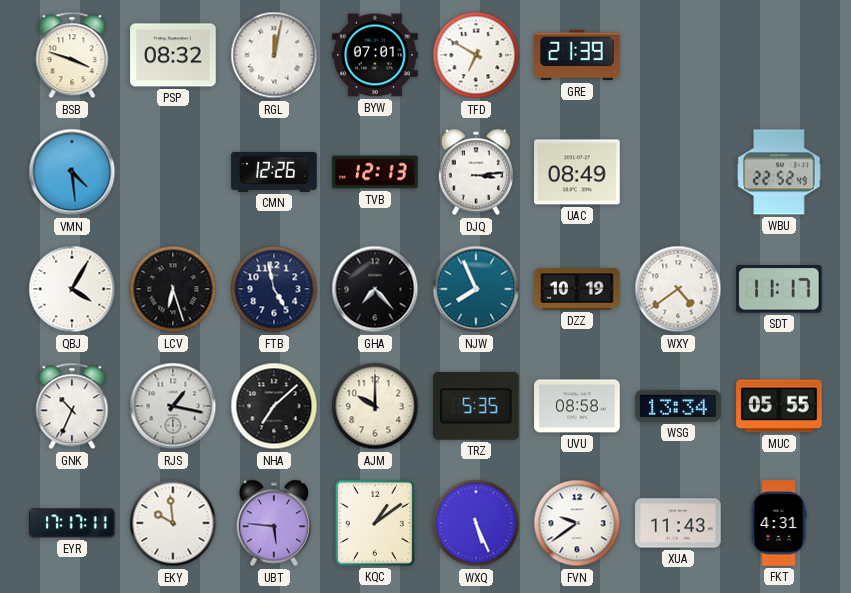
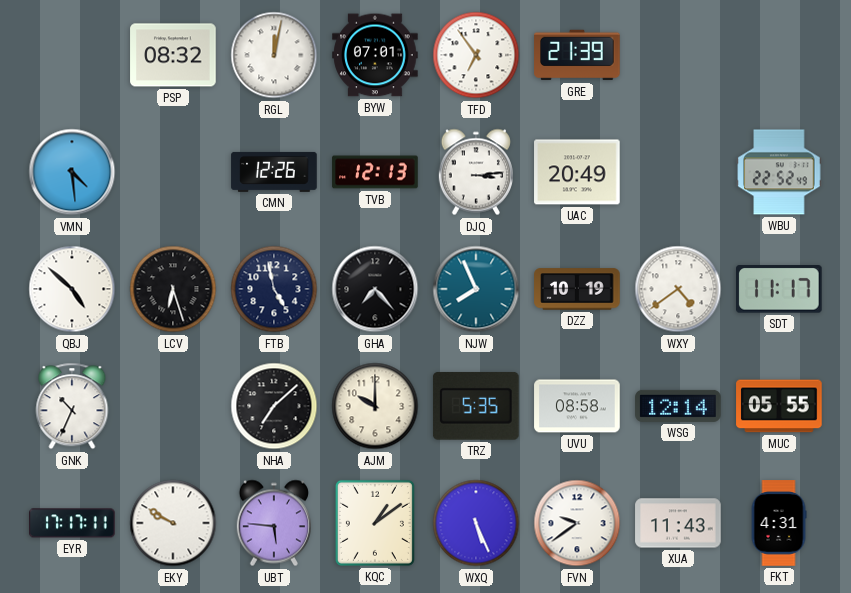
BSB: 3:48 -> none (72, 55)
TFD: 6:50 -> 6:54 (476, 55)
UAC: 08:49 -> 20:49 (577, 172)
QBJ: 4:05 -> 4:52 (72, 289)
RJS: 1:17 -> none (173, 406)
WSG: 13:34 -> 12:14 (678, 406)
EKY: 9:59 -> 9:50 (173, 523)
